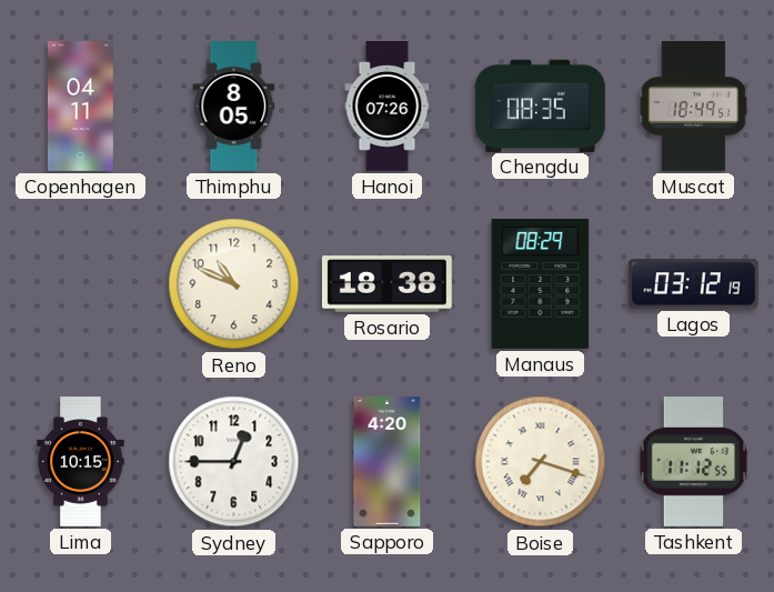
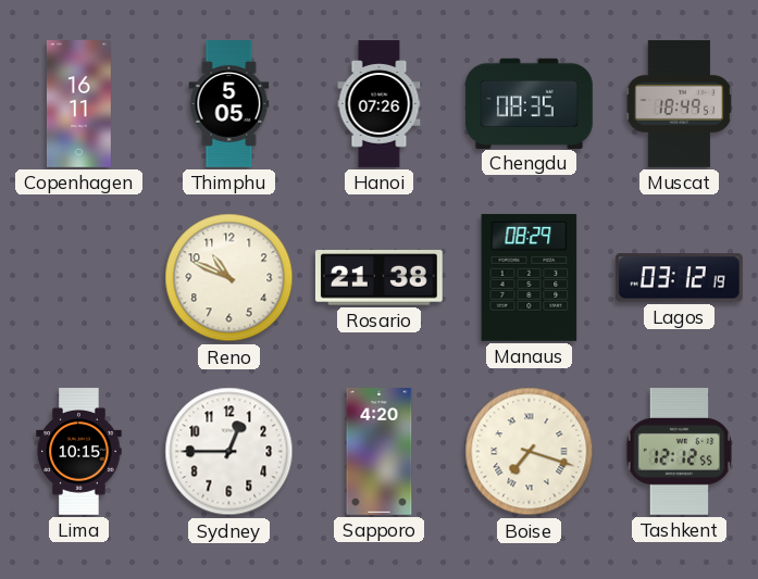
Copenhagen: 04:11 -> 16:11 (78, 104)
Thimphu: 8:05 -> 5:05 (229, 104)
Rosario: 18:38 -> 21:38 (378, 278)
Tashkent: 11:12 -> 12:12 (680, 452)
